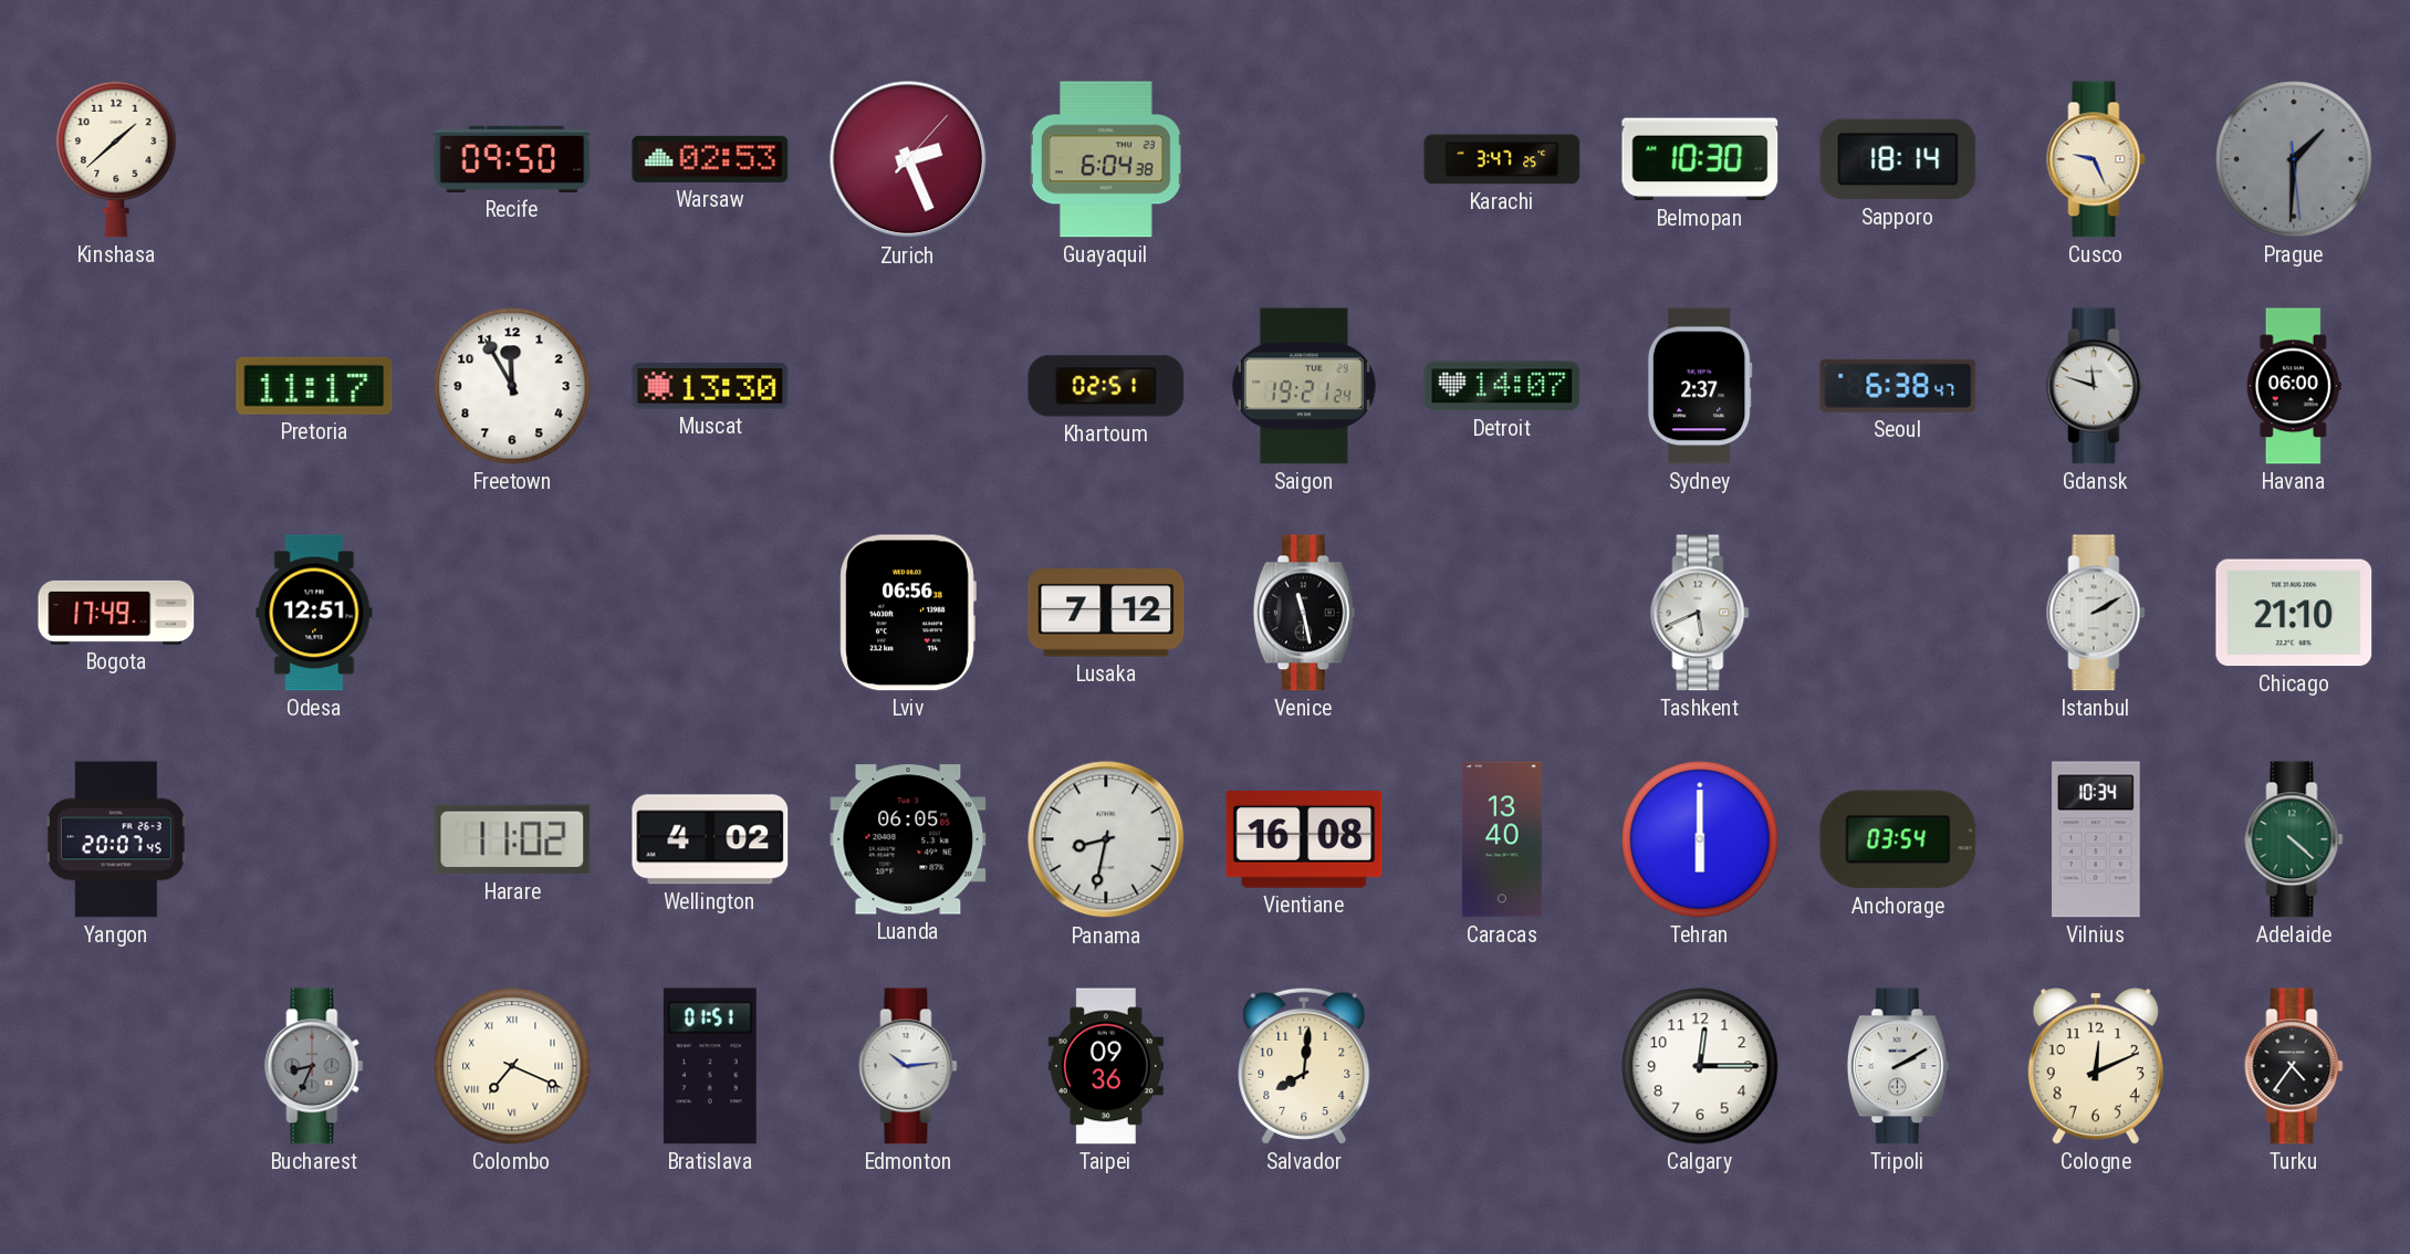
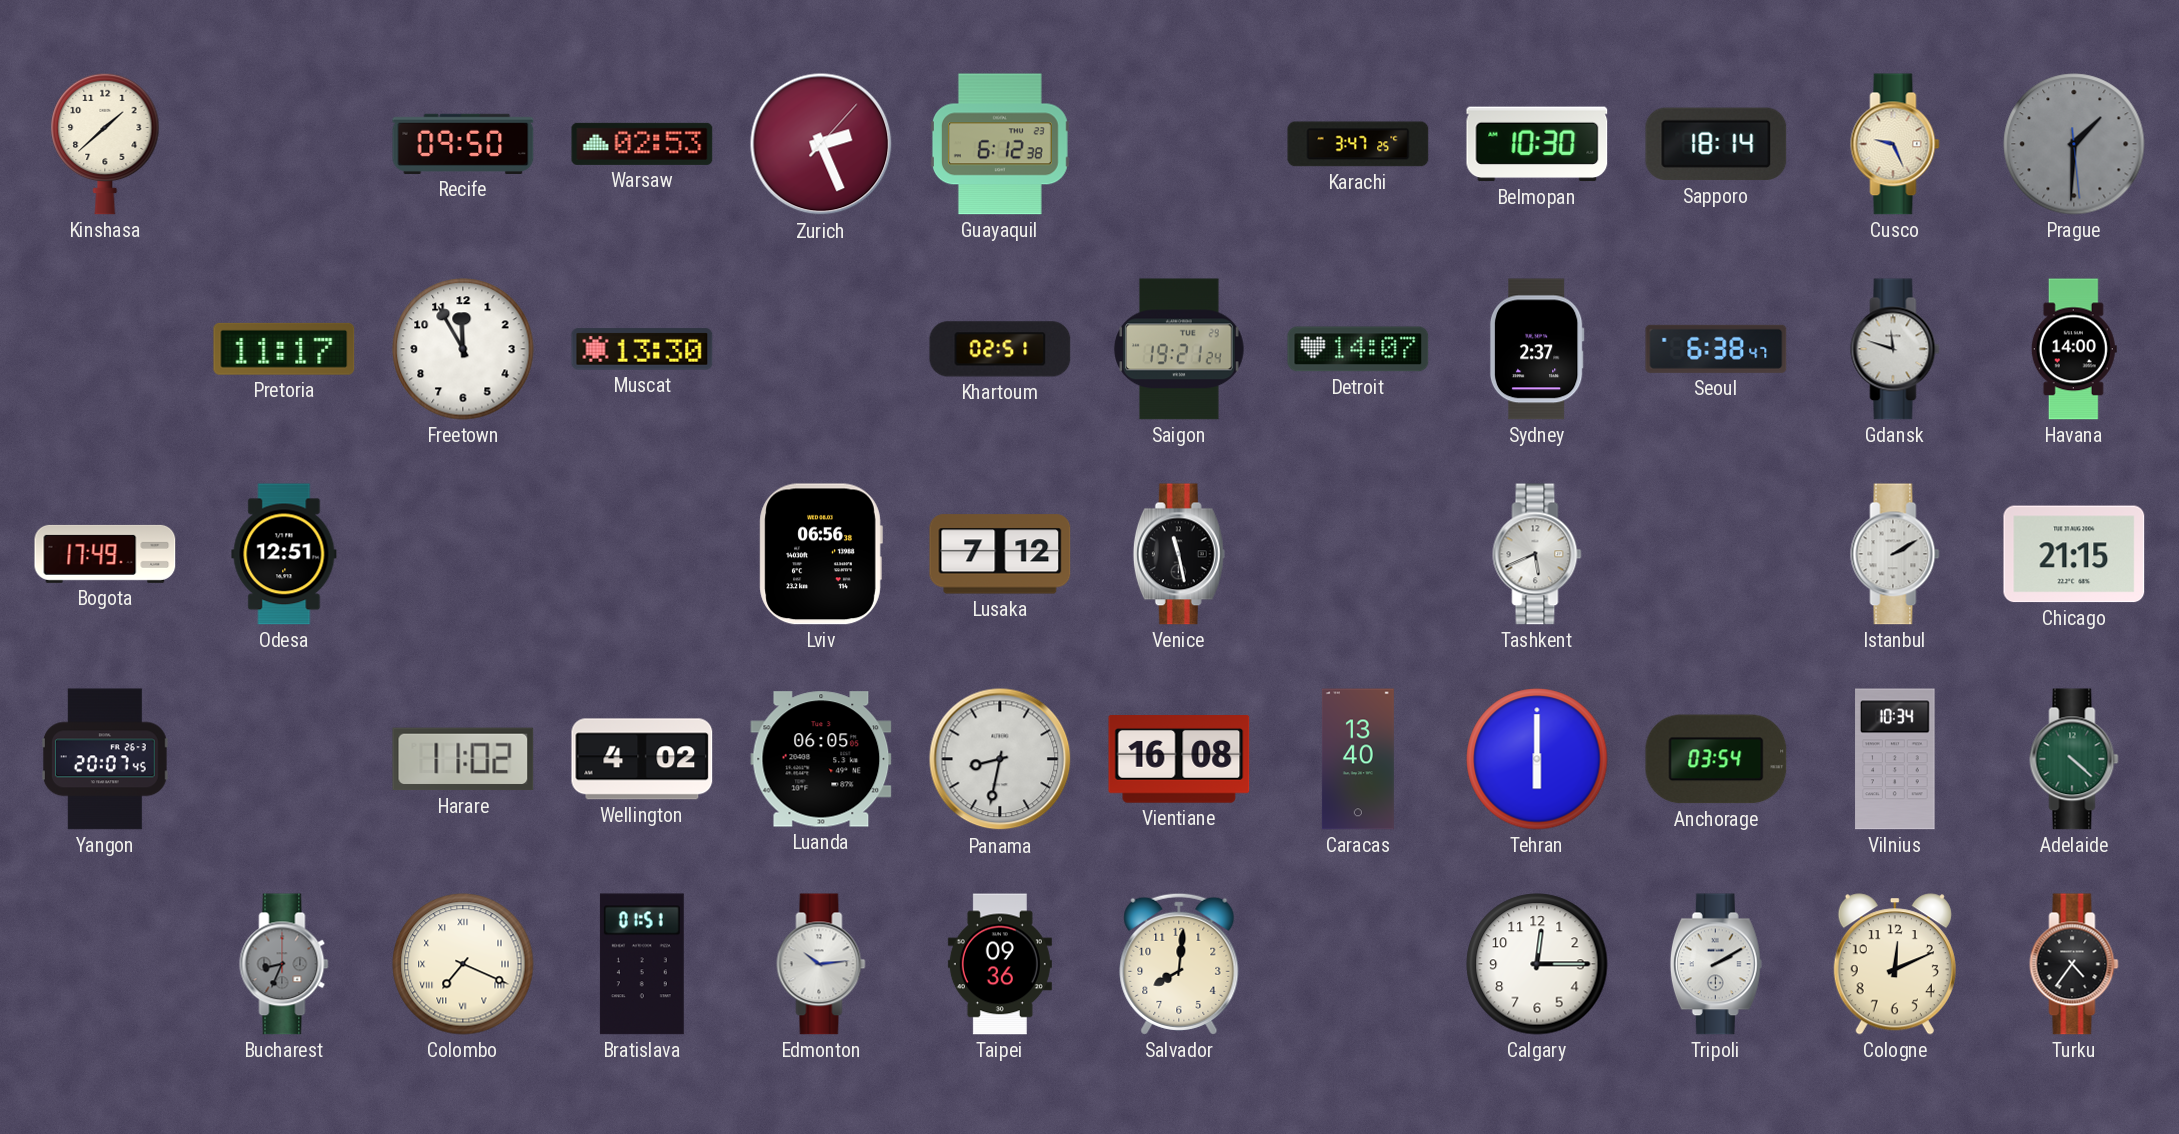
Guayaquil: 6:04 -> 6:12 (1000, 144)
Havana: 06:00 -> 14:00 (2074, 349)
Chicago: 21:10 -> 21:15 (2074, 554)
